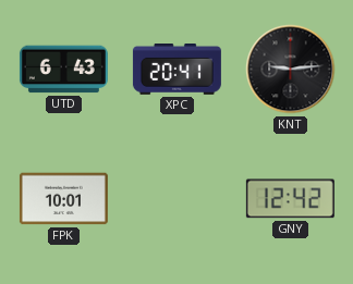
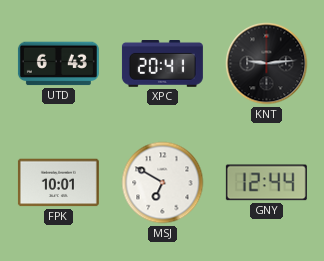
MSJ: none -> 6:50 (163, 183)
GNY: 12:42 -> 12:44 (266, 183)
